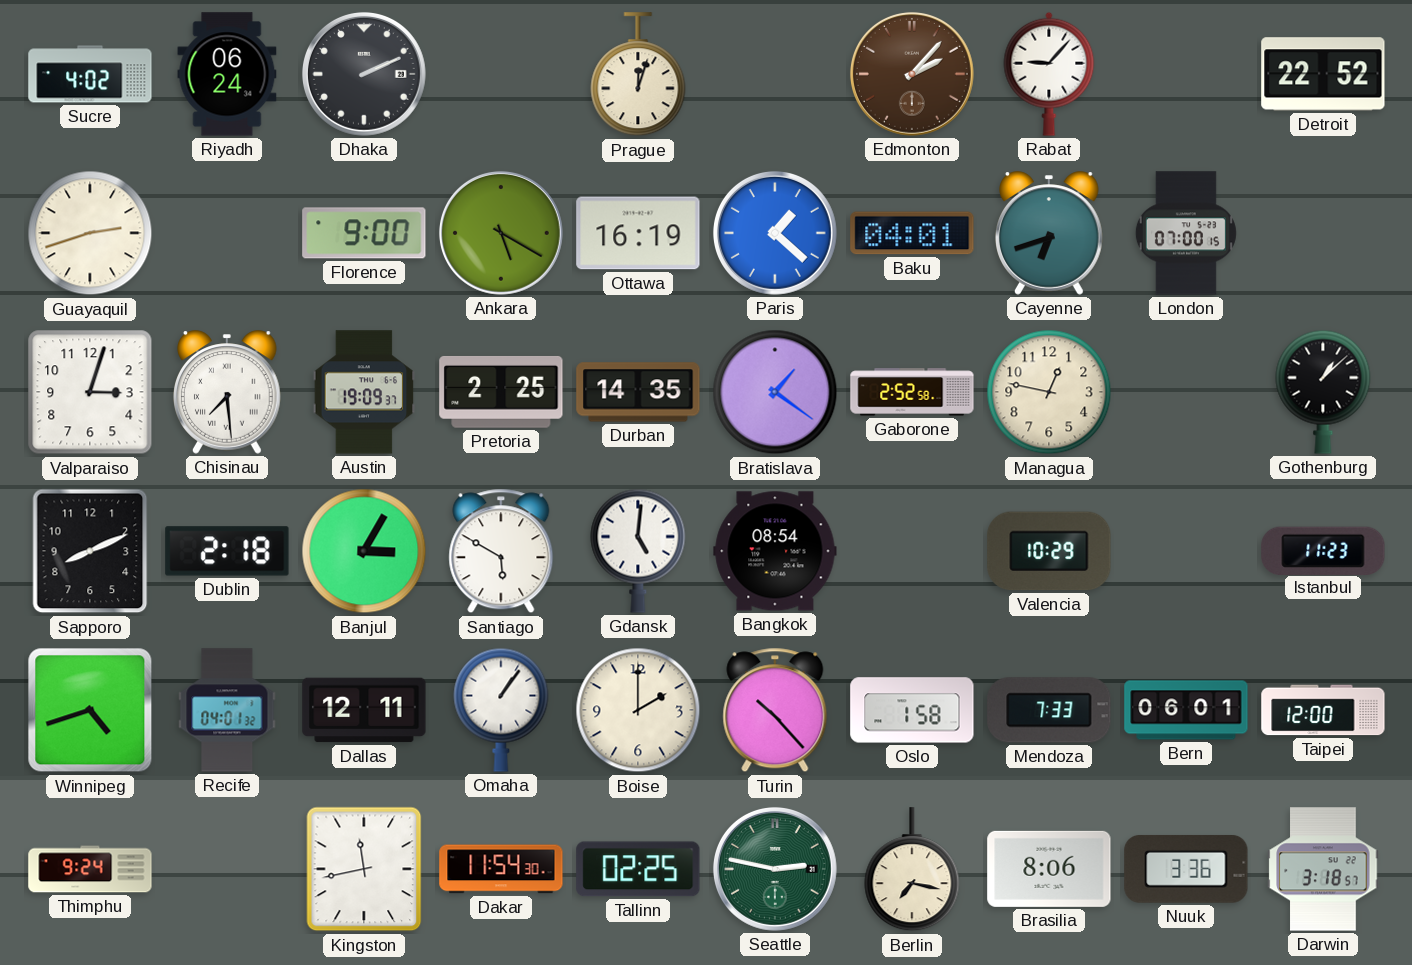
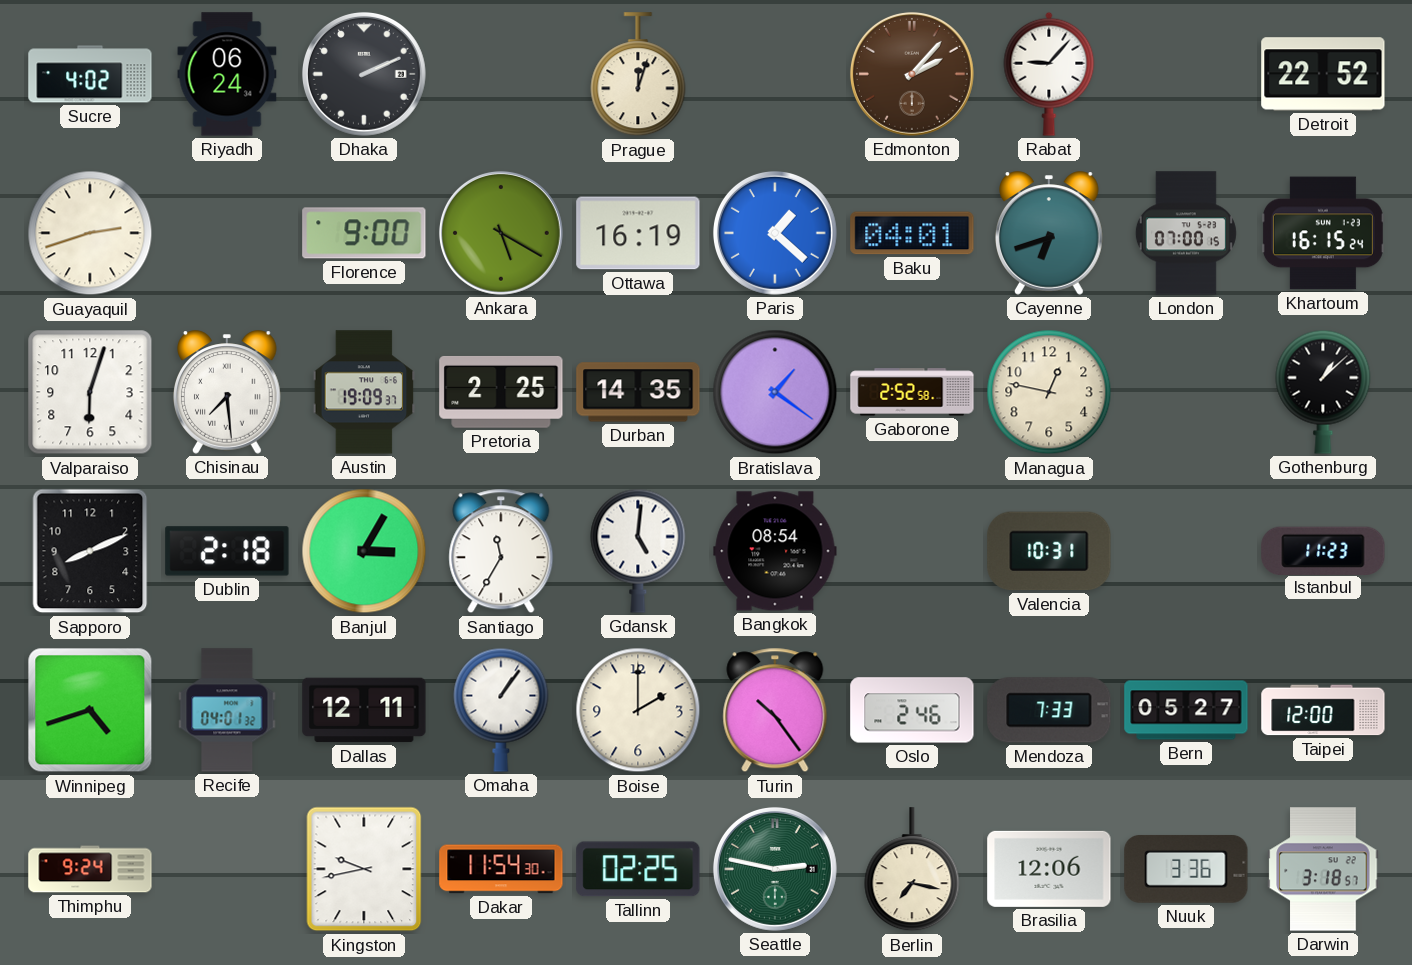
Khartoum: none -> 16:15 (1323, 233)
Valparaiso: 3:03 -> 6:03 (90, 392)
Santiago: 5:50 -> 11:35 (501, 551)
Valencia: 10:29 -> 10:31 (1049, 551)
Turin: 10:23 -> 10:24 (775, 710)
Oslo: 1:58 -> 2:46 (912, 710)
Bern: 06:01 -> 05:27 (1186, 710)
Kingston: 11:43 -> 9:43 (364, 869)
Brasilia: 8:06 -> 12:06 (1049, 869)
